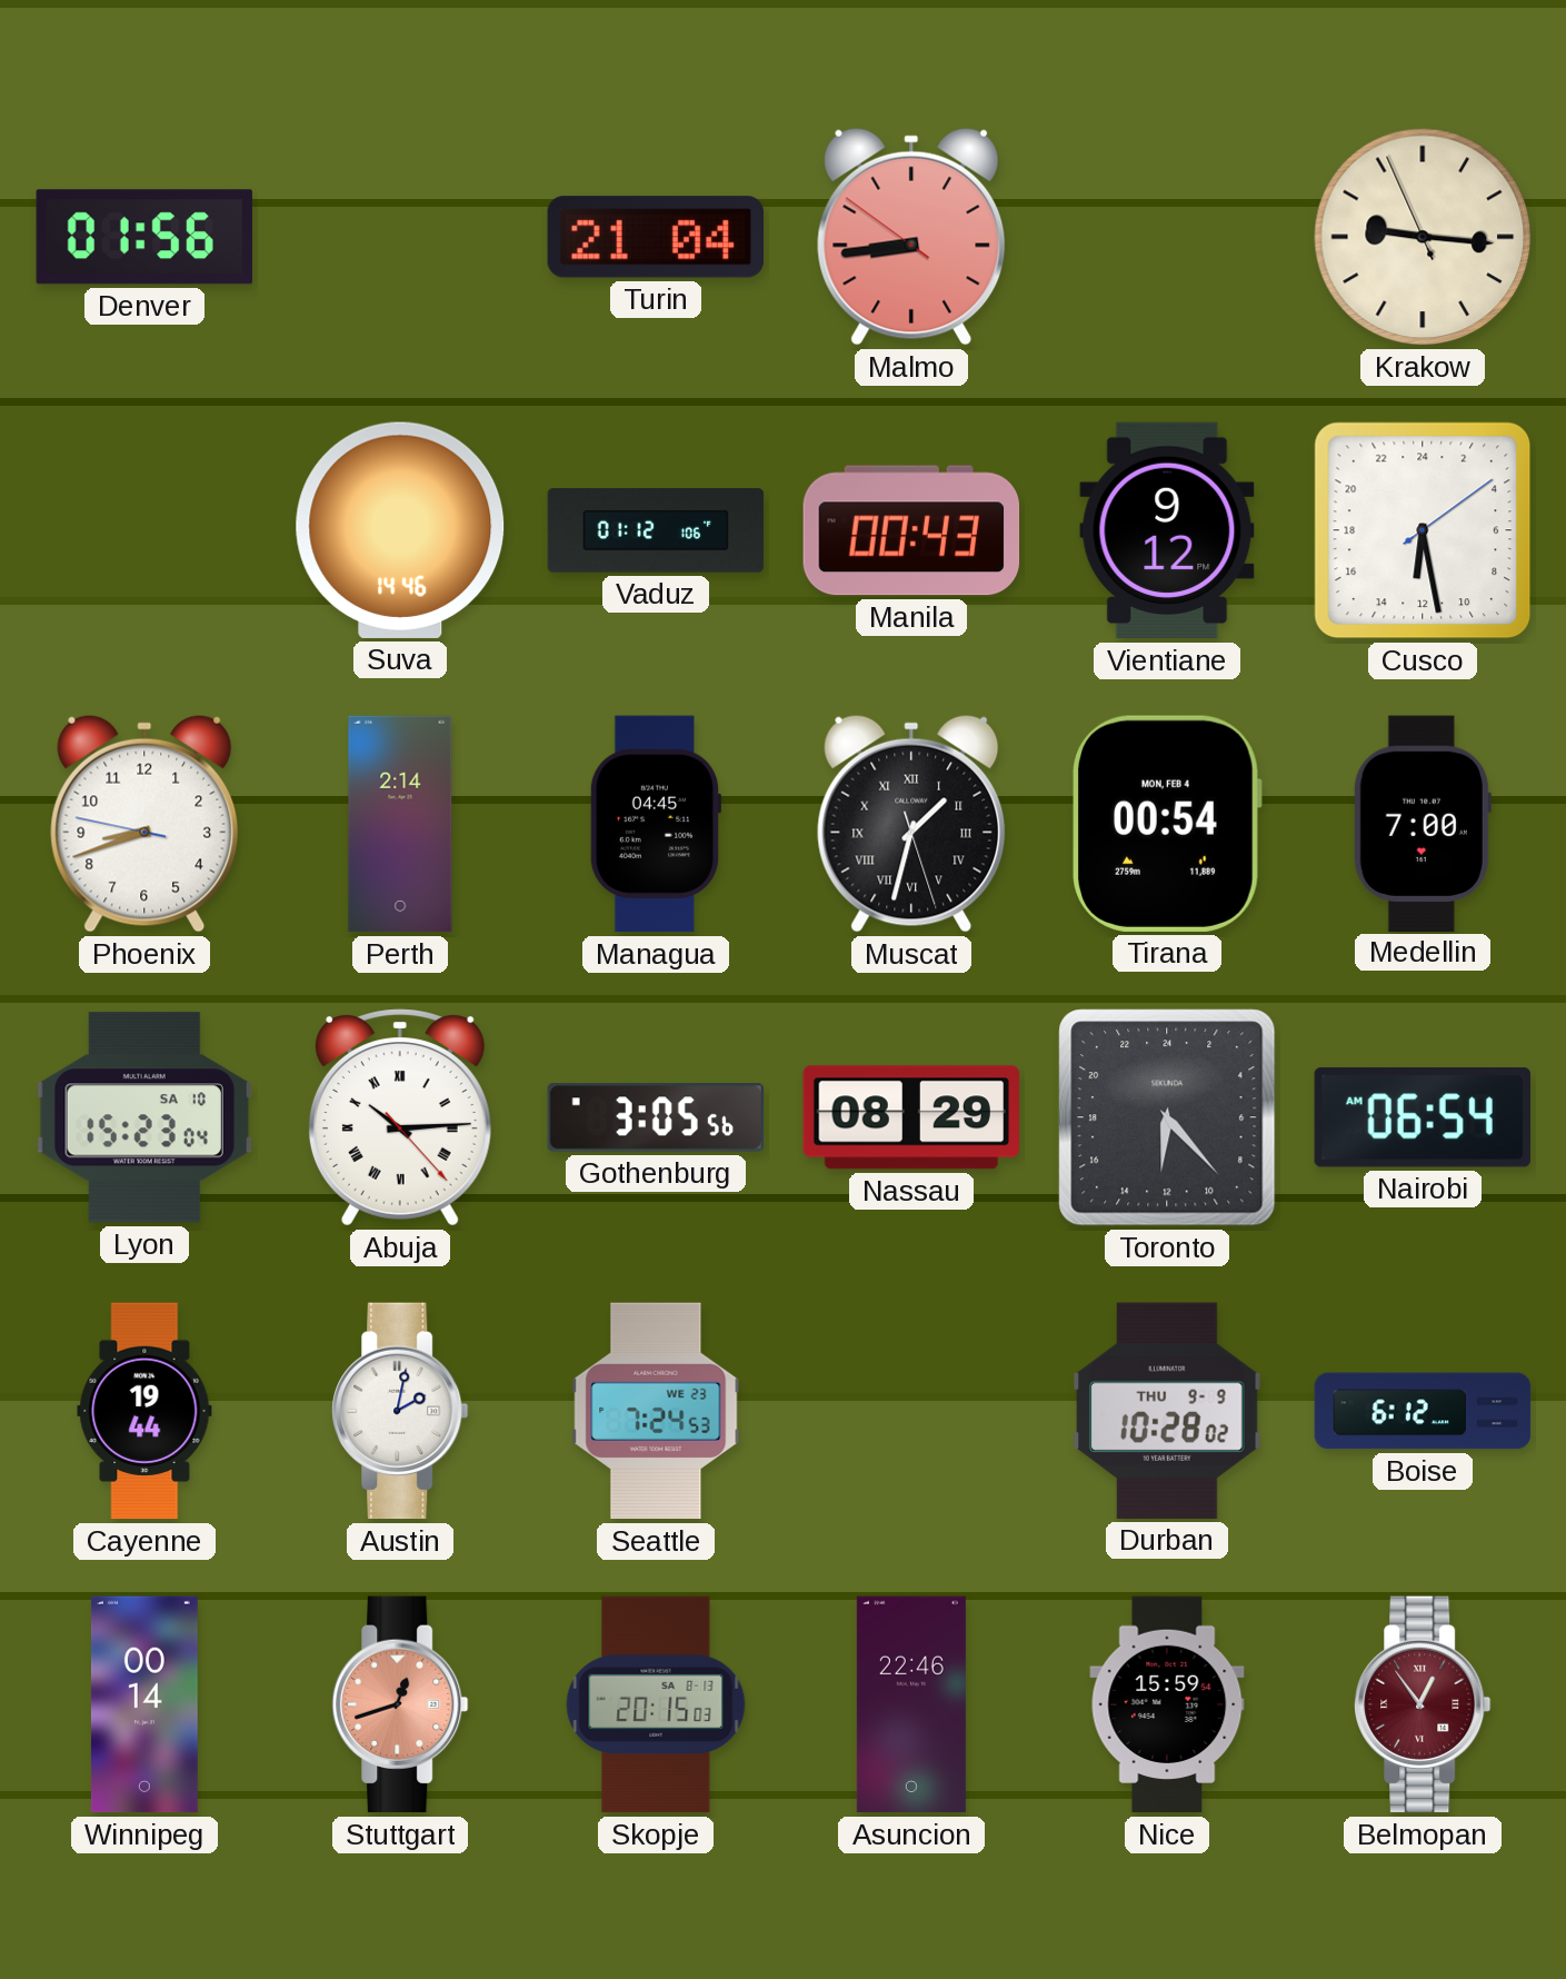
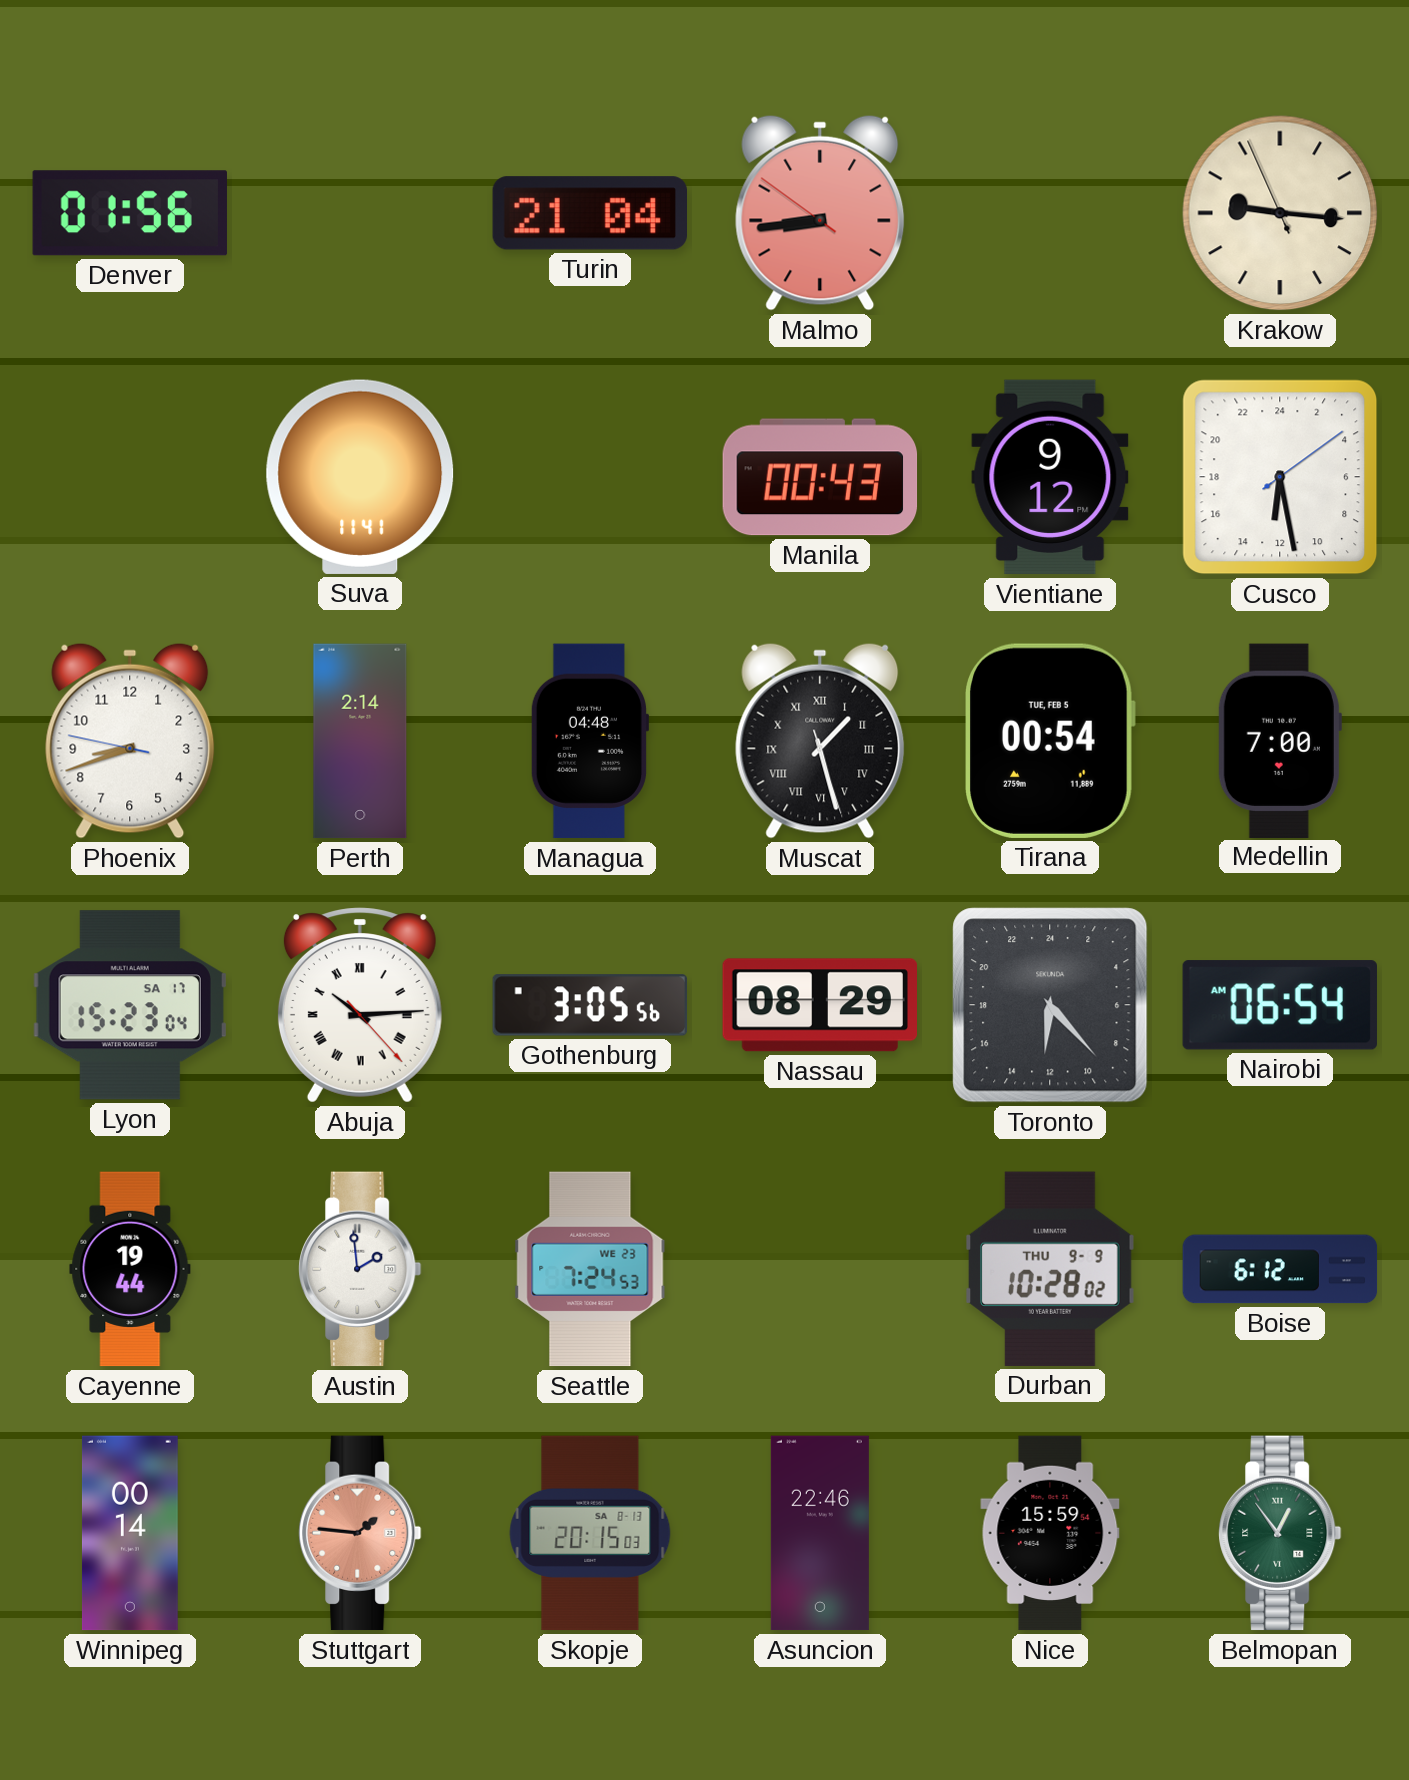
Suva: 14:46 -> 11:41 (360, 477)
Vaduz: 01:12 -> none (656, 530)
Managua: 04:45 -> 04:48 (589, 741)
Muscat: 1:32 -> 1:27 (820, 741)
Tirana date: MON, FEB 4 -> TUE, FEB 5 (1050, 741)
Lyon date: SA 10 -> SA 17 (130, 1005)
Austin: 2:02 -> 1:59 (360, 1269)
Stuttgart: 12:42 -> 1:46 (360, 1533)
Belmopan dial: burgundy -> green (1280, 1533)
